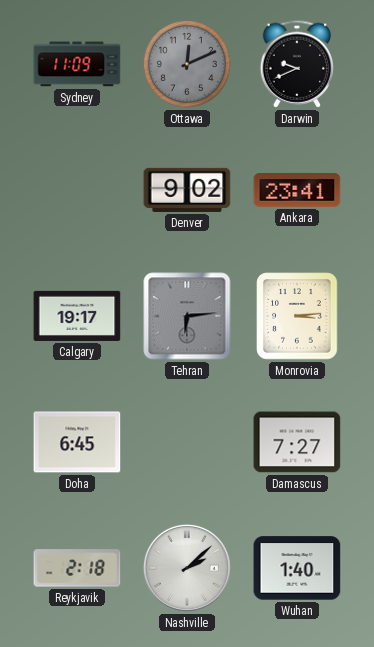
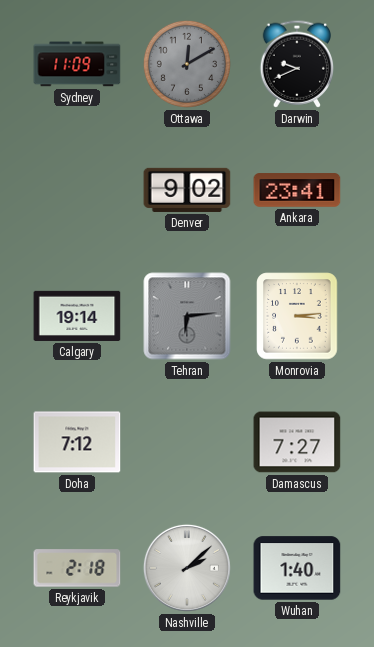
Ottawa: 12:11 -> 12:10 (187, 64)
Calgary: 19:17 -> 19:14 (77, 316)
Doha: 6:45 -> 7:12 (77, 442)
